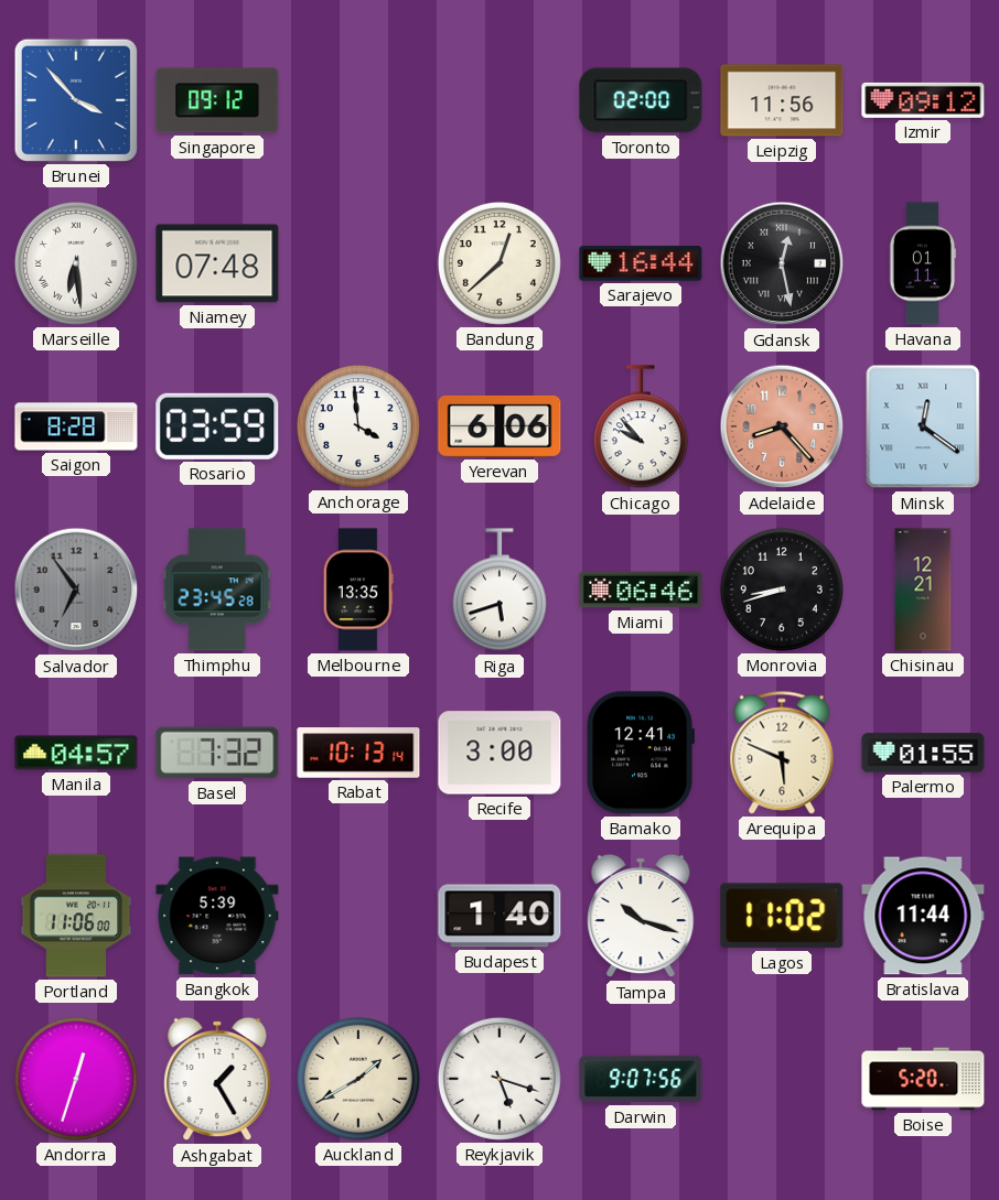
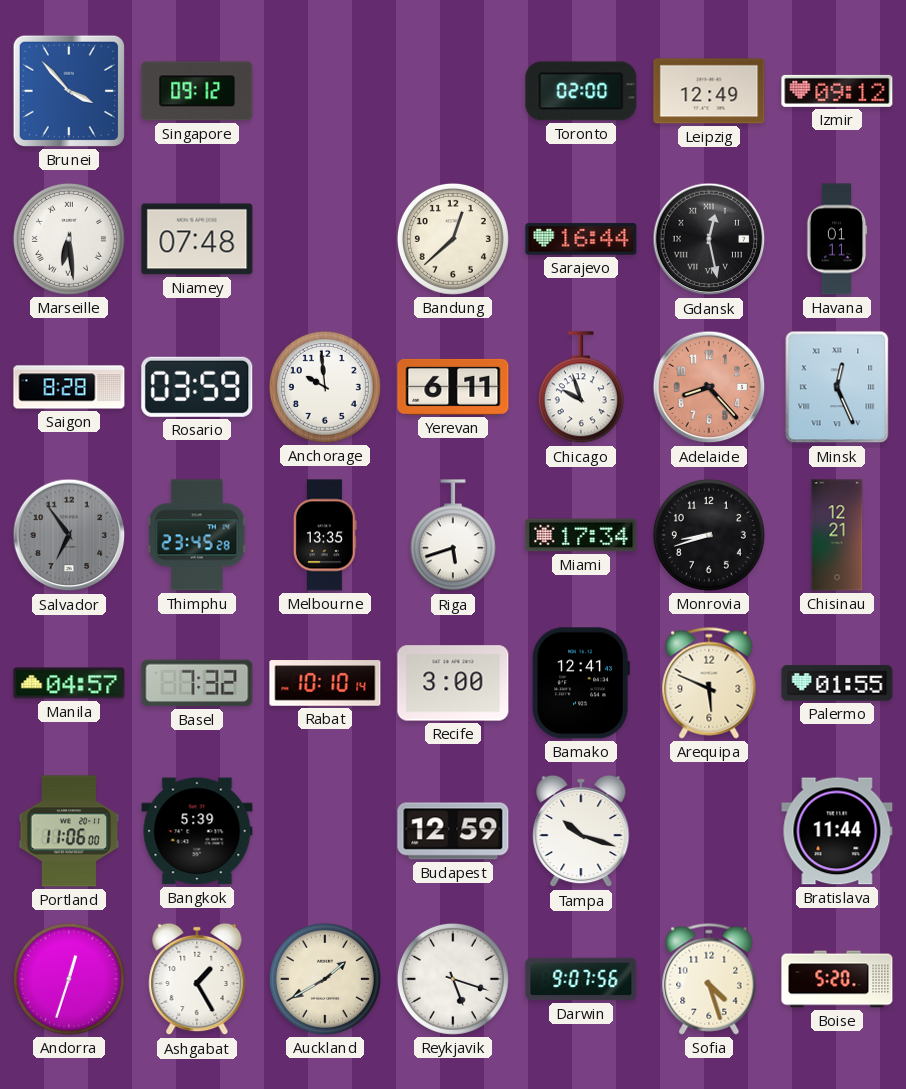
Leipzig: 11:56 -> 12:49 (709, 91)
Anchorage: 3:59 -> 9:59 (325, 387)
Yerevan: 6:06 -> 6:11 (453, 387)
Chicago: 9:53 -> 9:57 (581, 388)
Minsk: 12:21 -> 12:26 (837, 387)
Miami: 06:46 -> 17:34 (581, 535)
Rabat: 10:13 -> 10:10 (325, 683)
Budapest: 1:40 -> 12:59 (453, 831)
Lagos: 11:02 -> none (782, 916)
Sofia: none -> 4:27 (709, 979)
